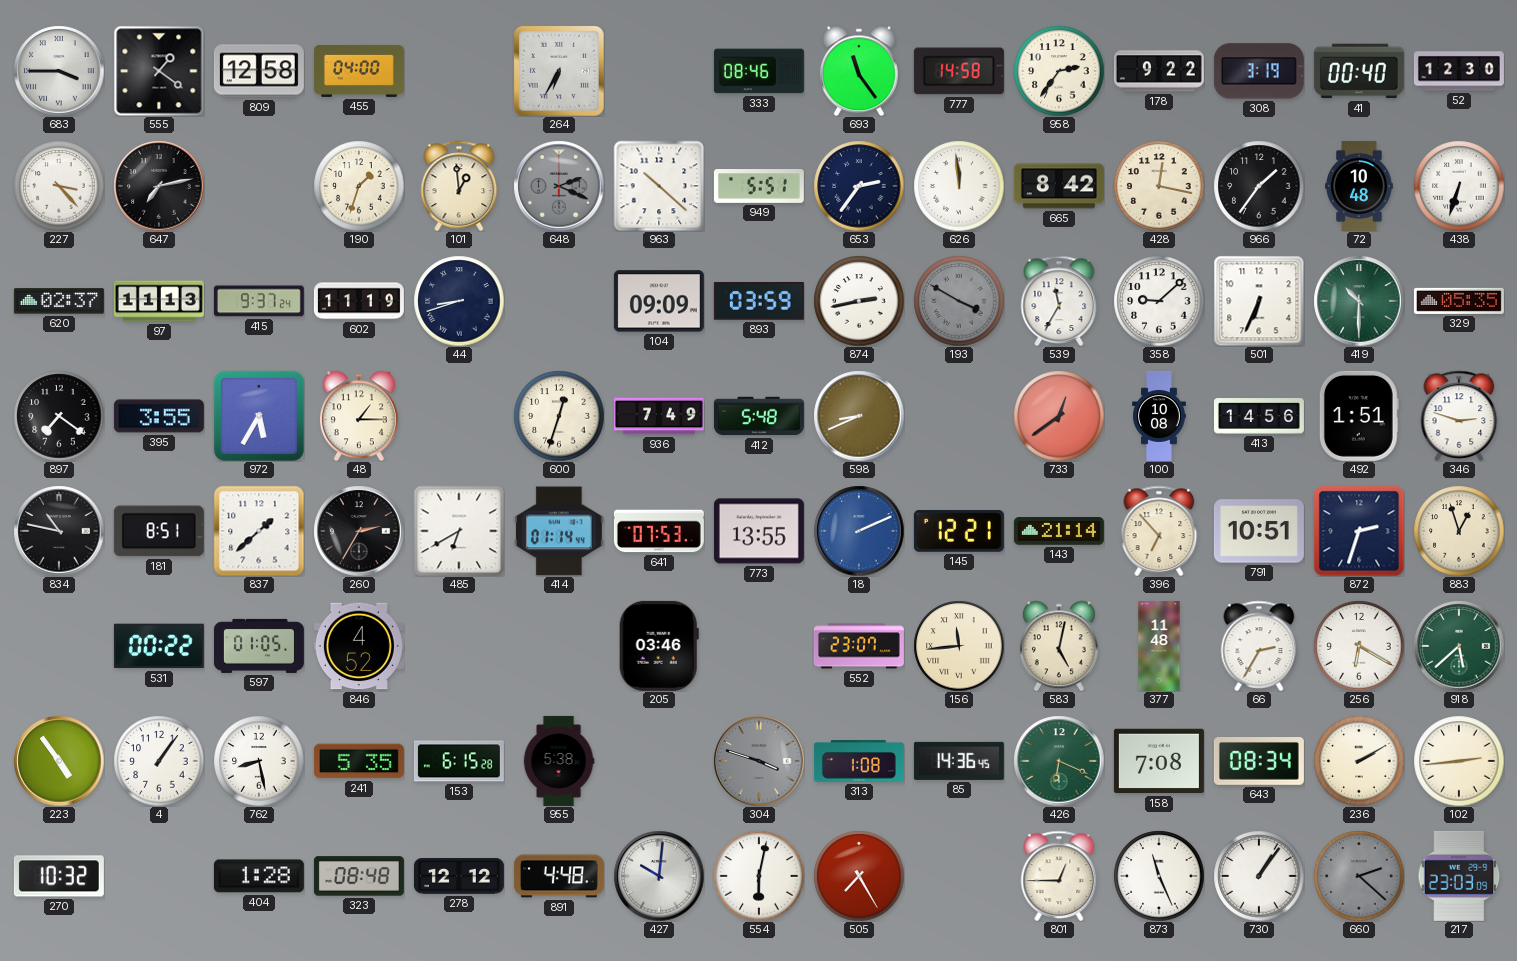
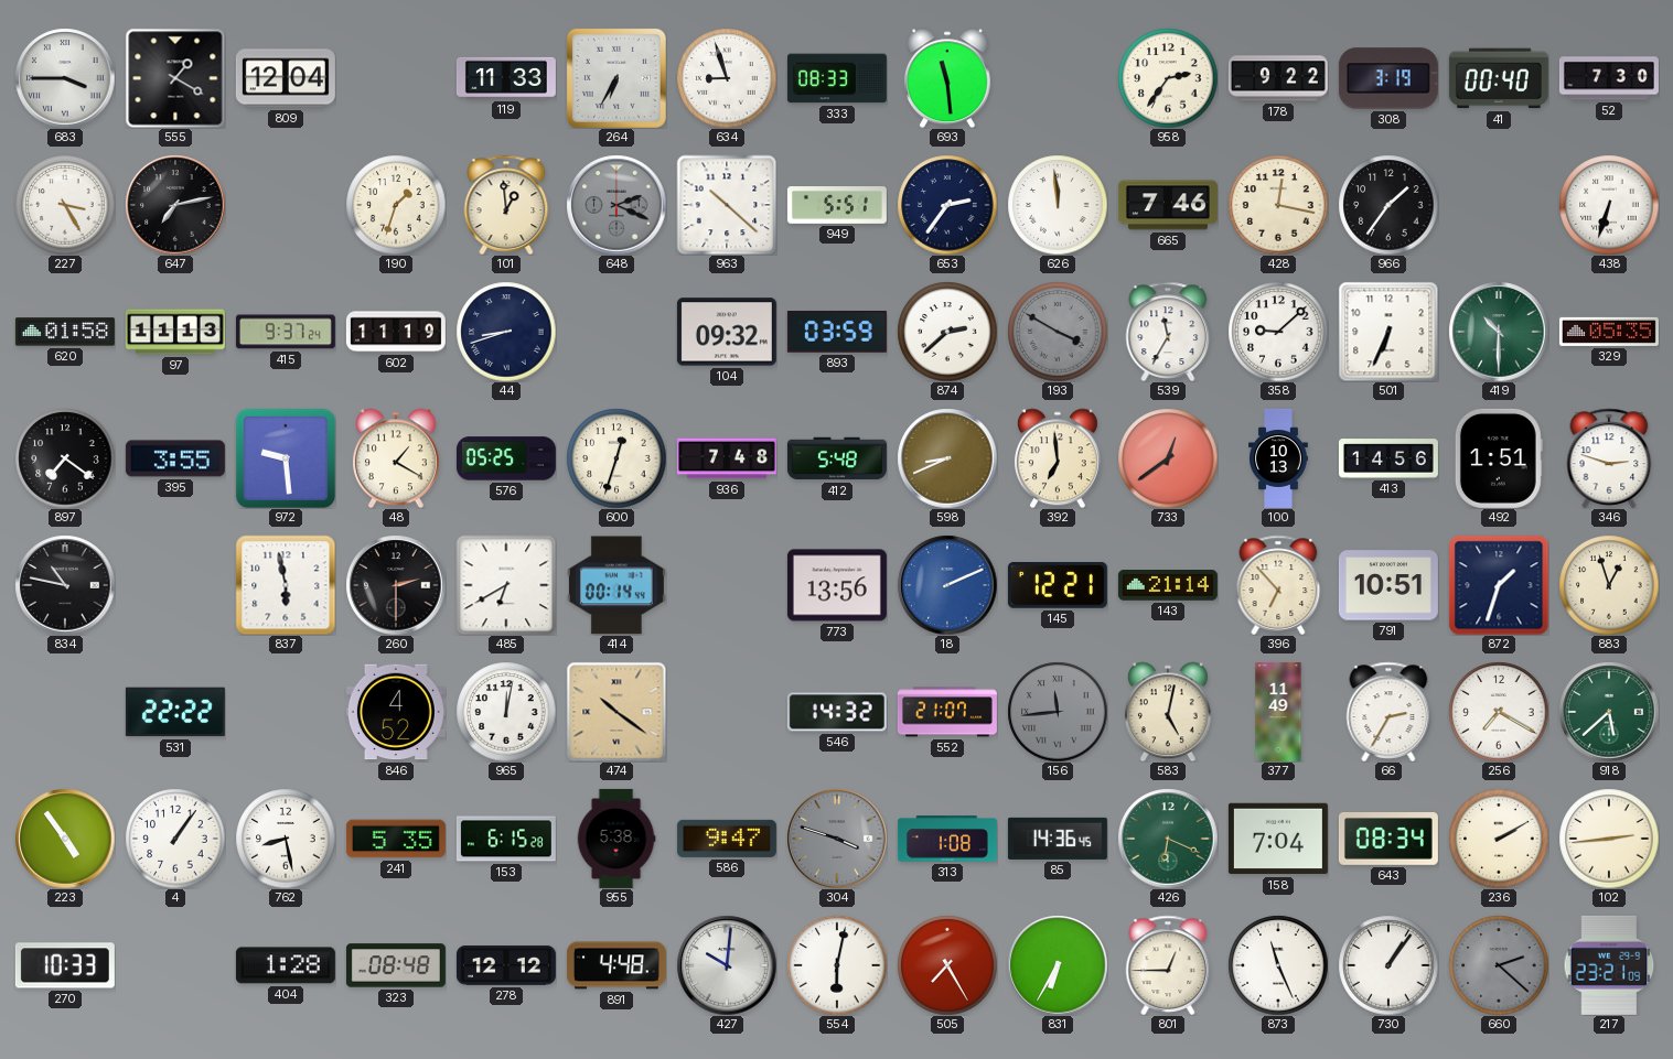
555: 1:21 -> 1:20 (175, 78)
809: 12:58 -> 12:04 (286, 78)
455: 04:00 -> none (359, 71)
119: none -> 11:33 (506, 78)
634: none -> 8:57 (727, 78)
333: 08:46 -> 08:33 (837, 78)
693: 11:24 -> 11:29 (947, 78)
777: 14:58 -> none (959, 71)
52: 12:30 -> 7:30 (1609, 78)
227: 3:23 -> 3:25 (65, 205)
665: 8:42 -> 7:46 (1168, 205)
72: 10:48 -> none (1359, 186)
620: 02:37 -> 01:58 (65, 332)
104: 09:09 -> 09:32 (727, 332)
874: 2:43 -> 2:38 (947, 332)
972: 5:35 -> 9:29 (286, 458)
48: 1:15 -> 1:20 (396, 458)
576: none -> 05:25 (506, 458)
936: 7:49 -> 7:48 (727, 458)
392: none -> 6:59 (1058, 458)
100: 10:08 -> 10:13 (1278, 458)
181: 8:51 -> none (159, 531)
837: 1:38 -> 5:58 (286, 585)
260: 2:35 -> 2:30 (396, 585)
414: 01:14 -> 00:14 (616, 585)
641: 07:53 -> none (659, 531)
773: 13:55 -> 13:56 (837, 585)
872: 2:33 -> 1:33 (1499, 585)
531: 00:22 -> 22:22 (175, 712)
597: 01:05 -> none (259, 646)
965: none -> 12:02 (506, 712)
474: none -> 10:21 (616, 712)
205: 03:46 -> none (659, 646)
546: none -> 14:32 (837, 712)
552: 23:07 -> 21:07 (947, 712)
156 dial: cream -> grey (1058, 712)
377: 11:48 -> 11:49 (1278, 712)
256: 6:20 -> 7:20 (1499, 712)
586: none -> 9:47 (727, 839)
158: 7:08 -> 7:04 (1278, 839)
270: 10:32 -> 10:33 (65, 965)
831: none -> 6:35 (1058, 965)
217: 23:03 -> 23:21 (1609, 965)
